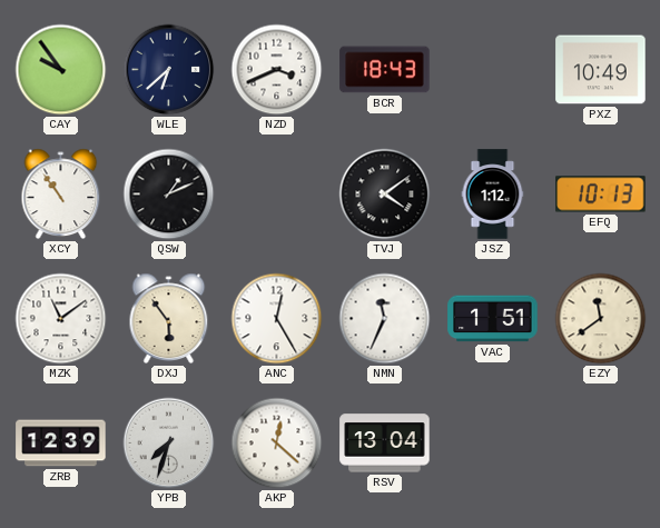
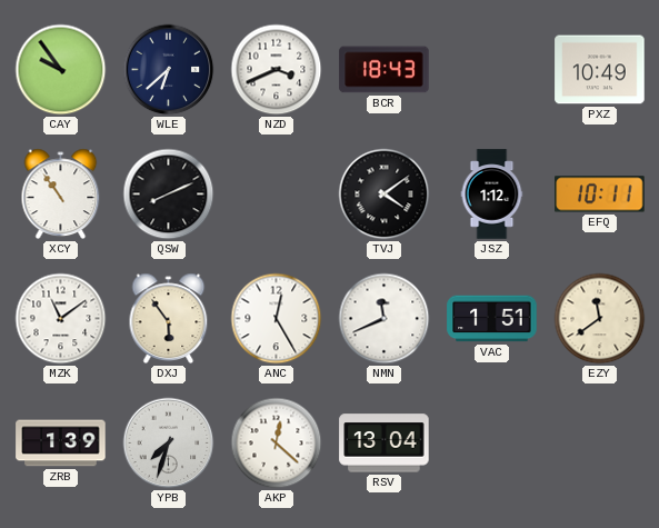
QSW: 1:11 -> 8:11 (169, 195)
EFQ: 10:13 -> 10:11 (600, 195)
NMN: 11:34 -> 11:41 (385, 319)
ZRB: 12:39 -> 1:39 (61, 444)
